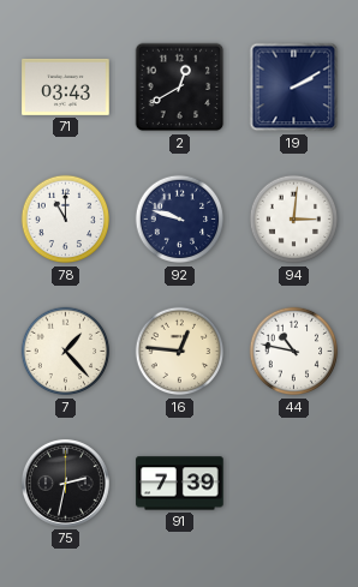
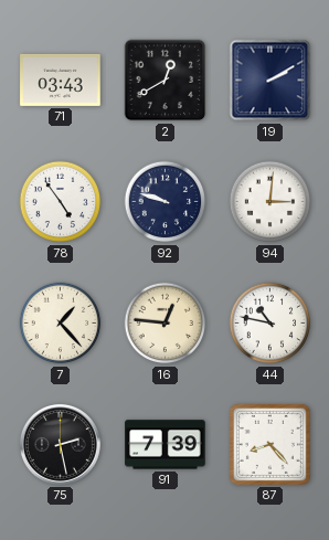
78: 11:00 -> 4:54 (61, 202)
75: 2:32 -> 2:28 (61, 445)
87: none -> 8:23 (269, 444)
